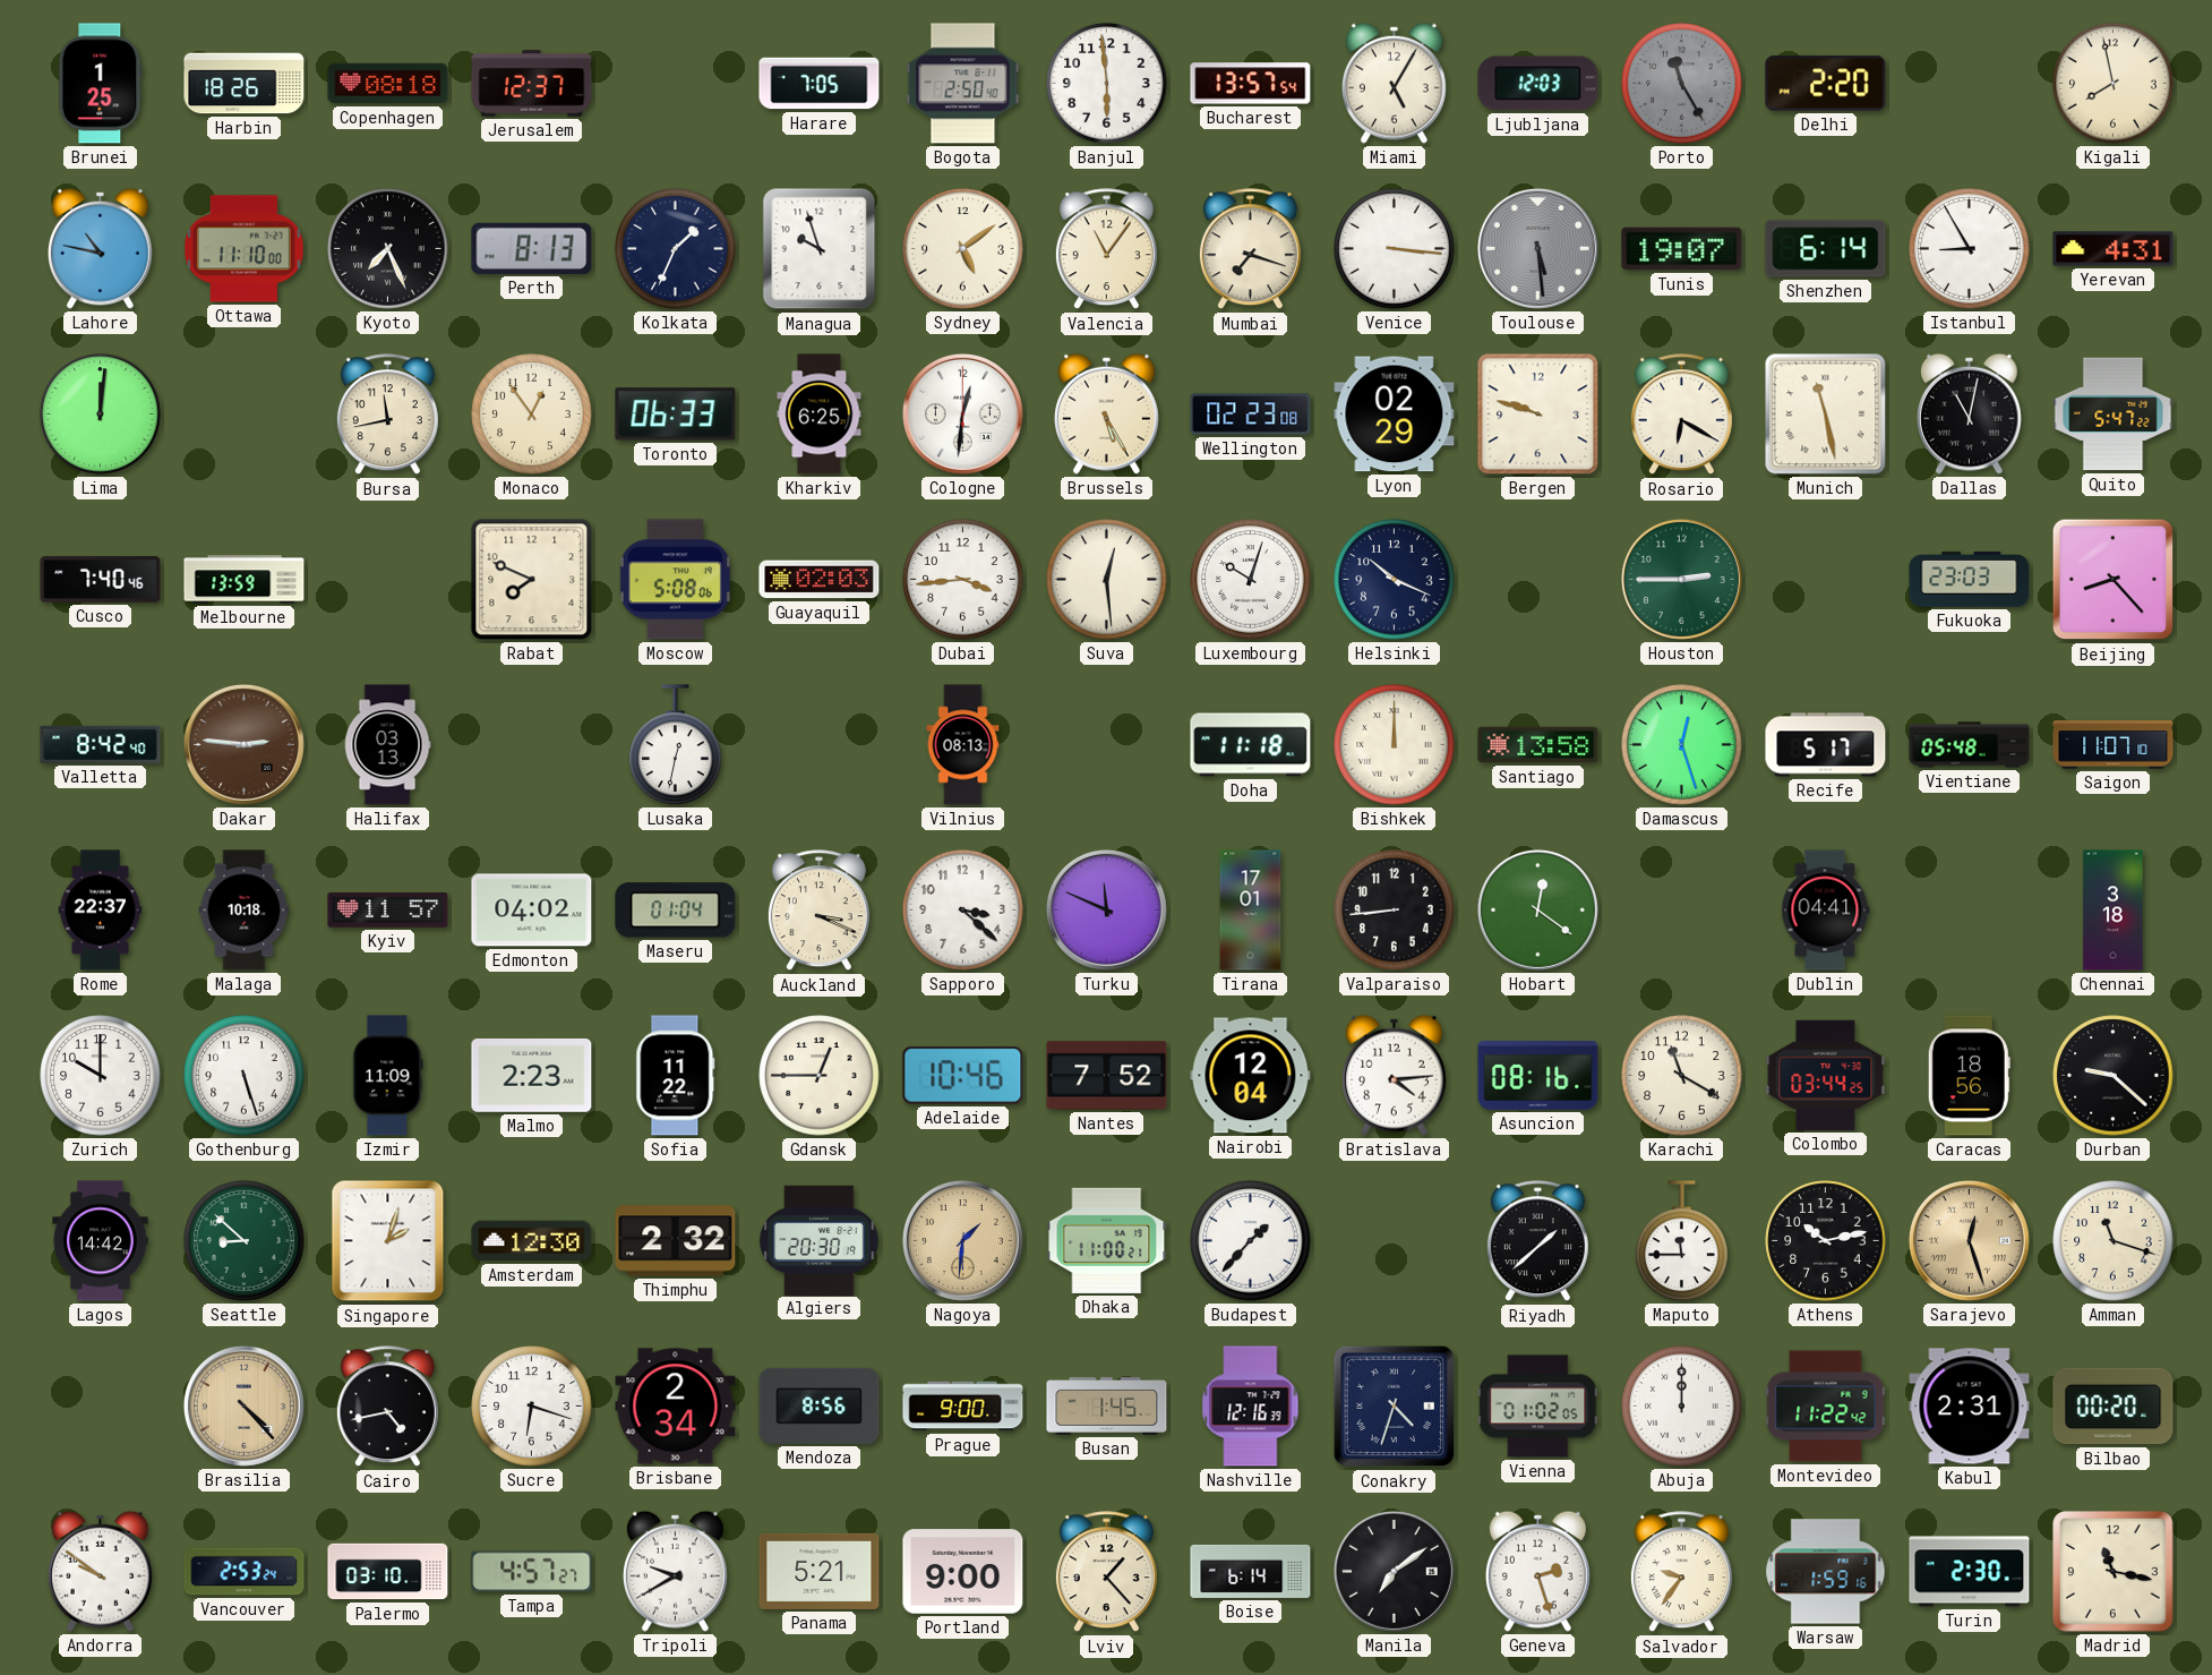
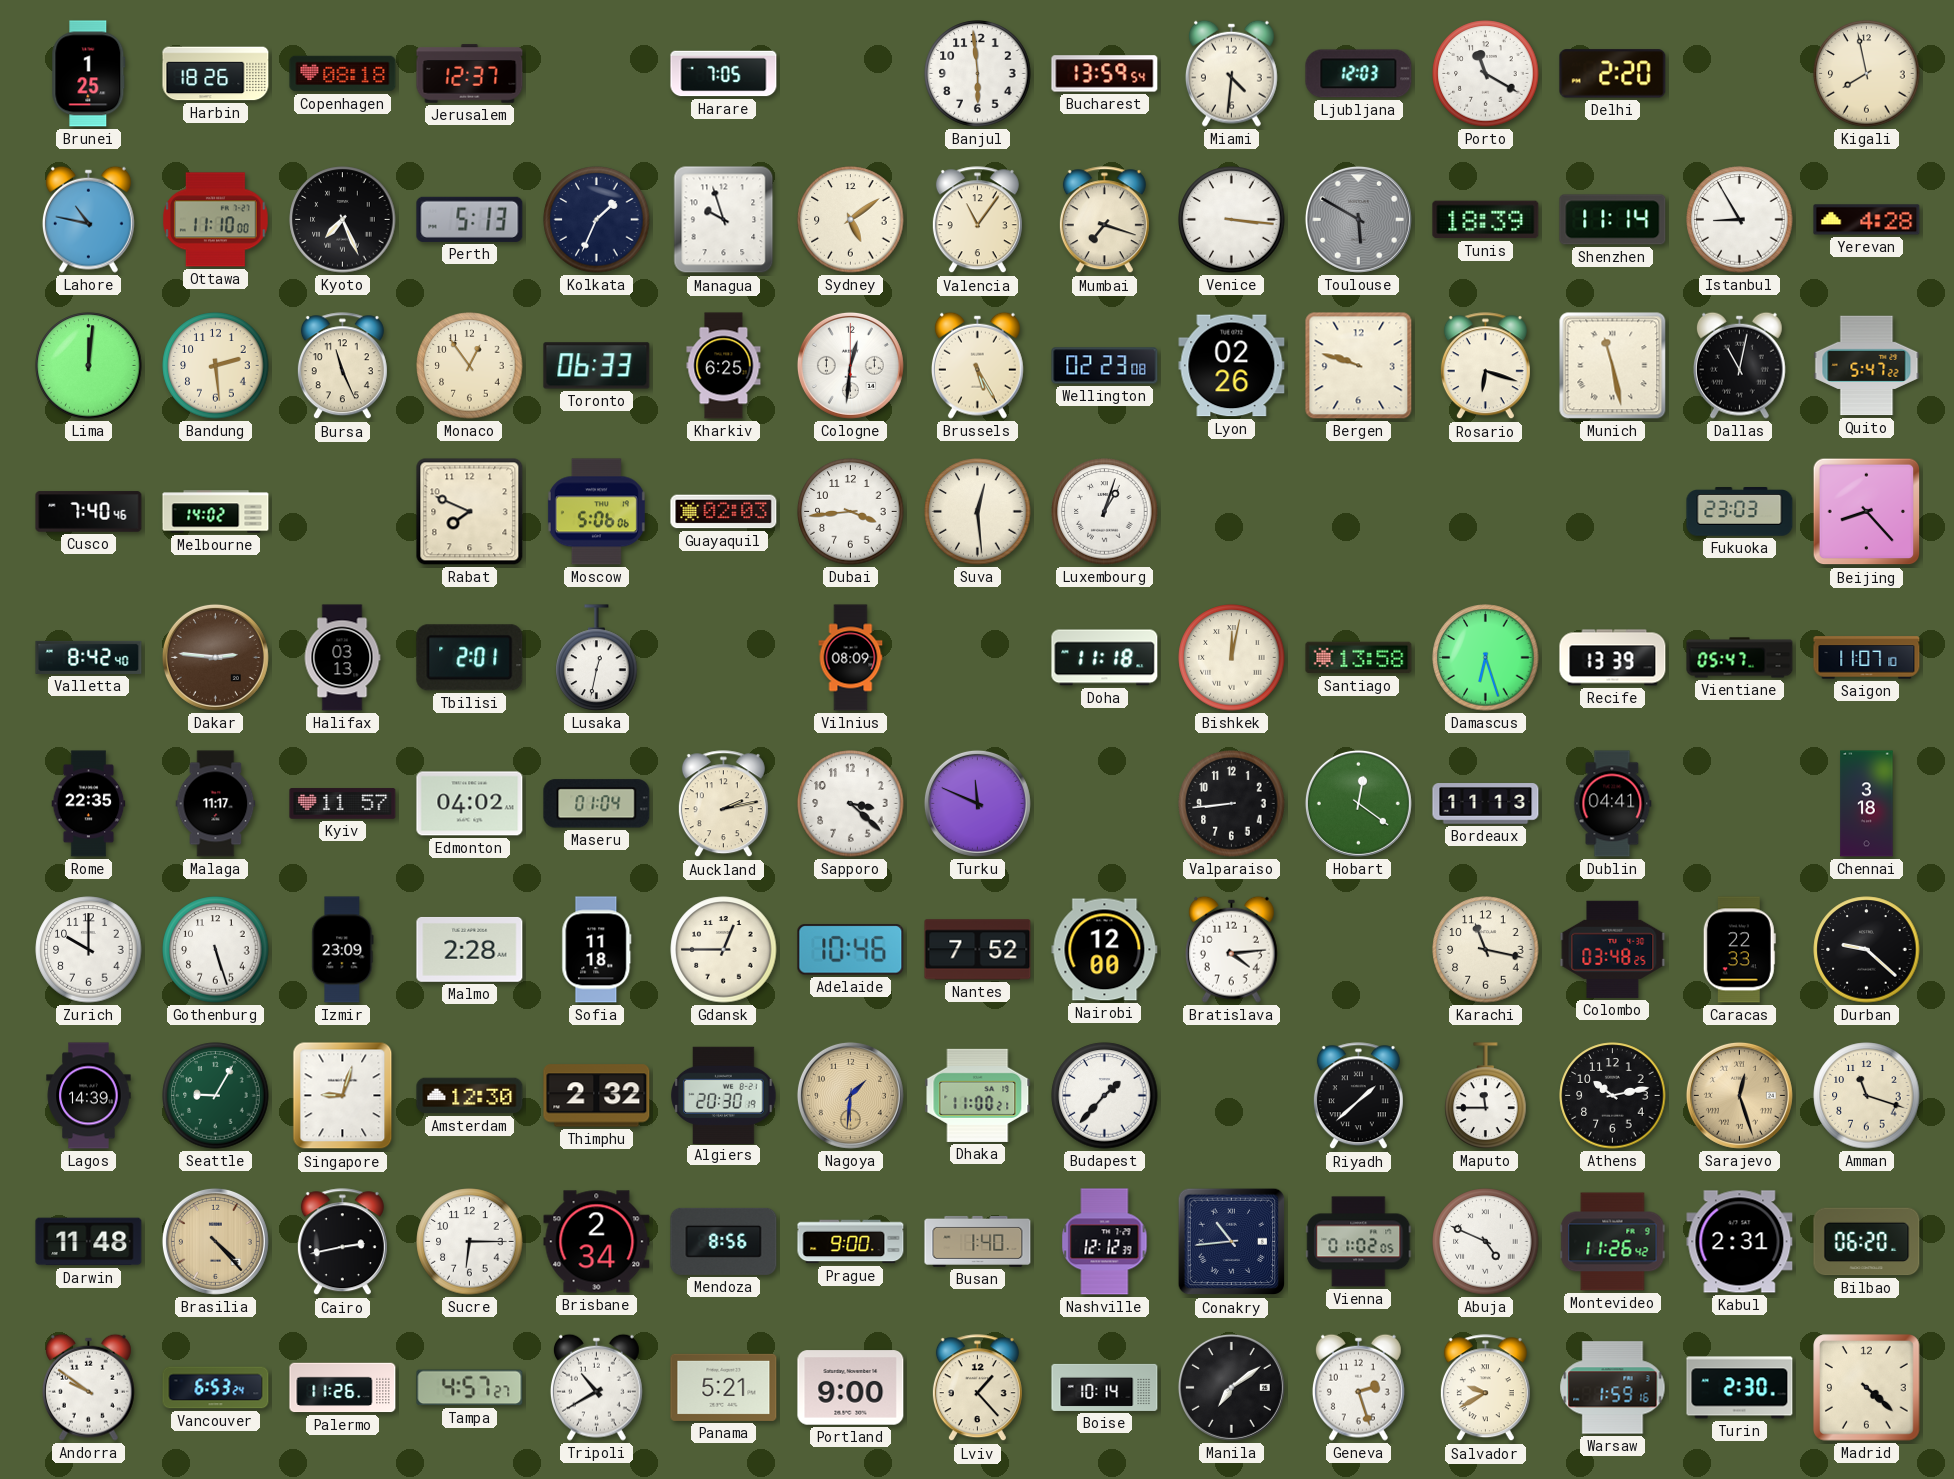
Bogota: 2:50 -> none (963, 84)
Bucharest: 13:57 -> 13:59 (1105, 74)
Miami: 5:05 -> 4:31 (1231, 73)
Porto: 11:25 -> 11:20 (1486, 74)
Porto dial: grey -> white (1486, 74)
Perth: 8:13 -> 5:13 (470, 219)
Toulouse: 5:29 -> 5:50 (1358, 219)
Tunis: 19:07 -> 18:39 (1486, 220)
Shenzhen: 6:14 -> 11:14 (1613, 220)
Yerevan: 4:31 -> 4:28 (1867, 220)
Bandung: none -> 2:29 (216, 366)
Bursa: 11:43 -> 11:26 (342, 366)
Lyon: 02:29 -> 02:26 (1232, 366)
Rosario: 6:20 -> 6:18 (1485, 366)
Melbourne: 13:59 -> 14:02 (216, 512)
Moscow: 5:08 -> 5:06 (596, 512)
Luxembourg: 10:03 -> 1:03 (1105, 512)
Helsinki: 10:19 -> none (1395, 580)
Houston: 2:45 -> none (1681, 579)
Tbilisi: none -> 2:01 (470, 658)
Vilnius: 08:13 -> 08:09 (851, 658)
Bishkek: 12:00 -> 12:02 (1232, 658)
Damascus: 12:27 -> 6:27 (1486, 658)
Recife: 5:17 -> 13:39 (1613, 658)
Vientiane: 05:48 -> 05:47 (1740, 658)
Rome: 22:37 -> 22:35 (89, 804)
Malaga: 10:18 -> 11:17 (216, 804)
Auckland: 3:19 -> 2:13 (723, 804)
Tirana: 17:01 -> none (1251, 911)
Bordeaux: none -> 11:13 (1486, 804)
Izmir: 11:09 -> 23:09 (343, 950)
Malmo: 2:23 -> 2:28 (470, 949)
Sofia: 11:22 -> 11:18 (597, 950)
Nairobi: 12:04 -> 12:00 (1105, 950)
Asuncion: 08:16 -> none (1538, 1075)
Karachi: 11:20 -> 11:17 (1486, 950)
Colombo: 03:44 -> 03:48 (1613, 949)
Caracas: 18:56 -> 22:33 (1739, 950)
Lagos: 14:42 -> 14:39 (89, 1096)
Seattle: 8:52 -> 9:05 (216, 1096)
Singapore: 2:03 -> 9:03 (343, 1096)
Darwin: none -> 11:48 (89, 1242)
Cairo: 4:43 -> 2:43 (342, 1242)
Sucre: 6:18 -> 6:15 (470, 1242)
Busan: 1:45 -> 1:40 (978, 1241)
Nashville: 12:16 -> 12:12 (1105, 1242)
Conakry: 4:33 -> 10:44 (1232, 1242)
Abuja: 12:00 -> 4:49 (1486, 1242)
Montevideo: 11:22 -> 11:26 (1613, 1242)
Bilbao: 00:20 -> 06:20 (1867, 1242)
Vancouver: 2:53 -> 6:53 (216, 1388)
Palermo: 03:10 -> 11:26 (343, 1388)
Tripoli: 9:40 -> 10:40 (596, 1387)
Boise: 6:14 -> 10:14 (1105, 1387)
Salvador: 9:36 -> 9:40 (1485, 1388)
Madrid: 11:17 -> 4:22 (1867, 1388)
